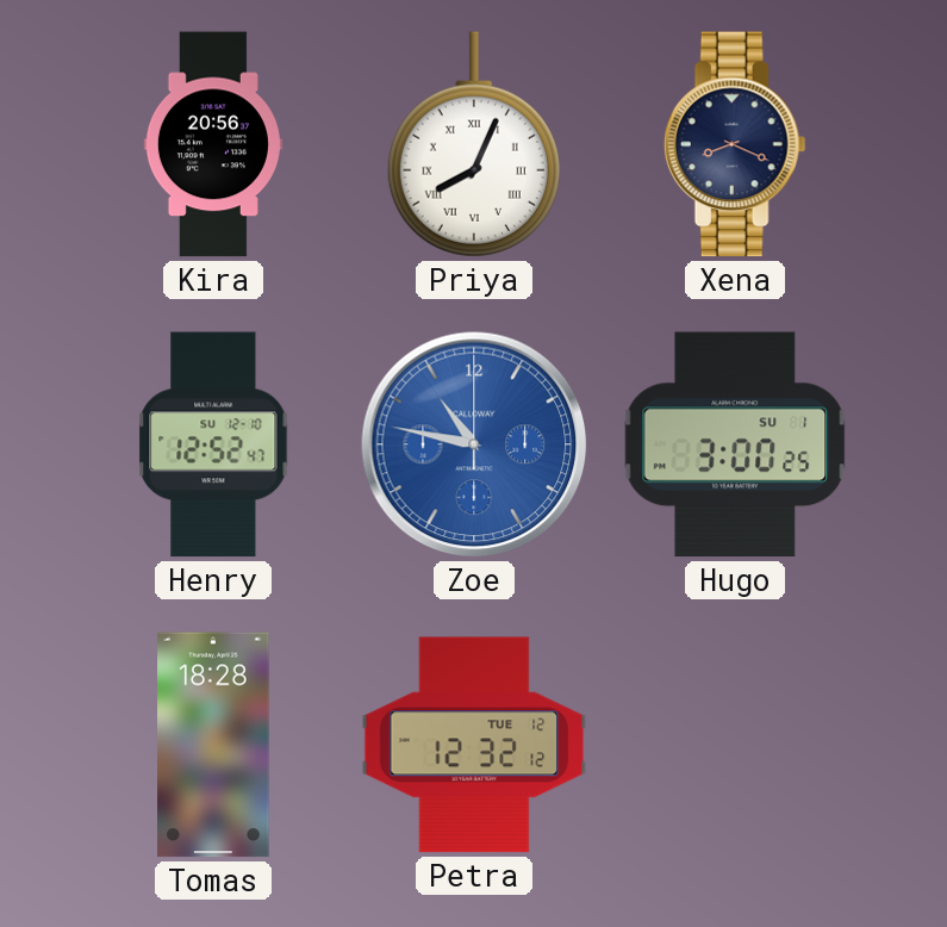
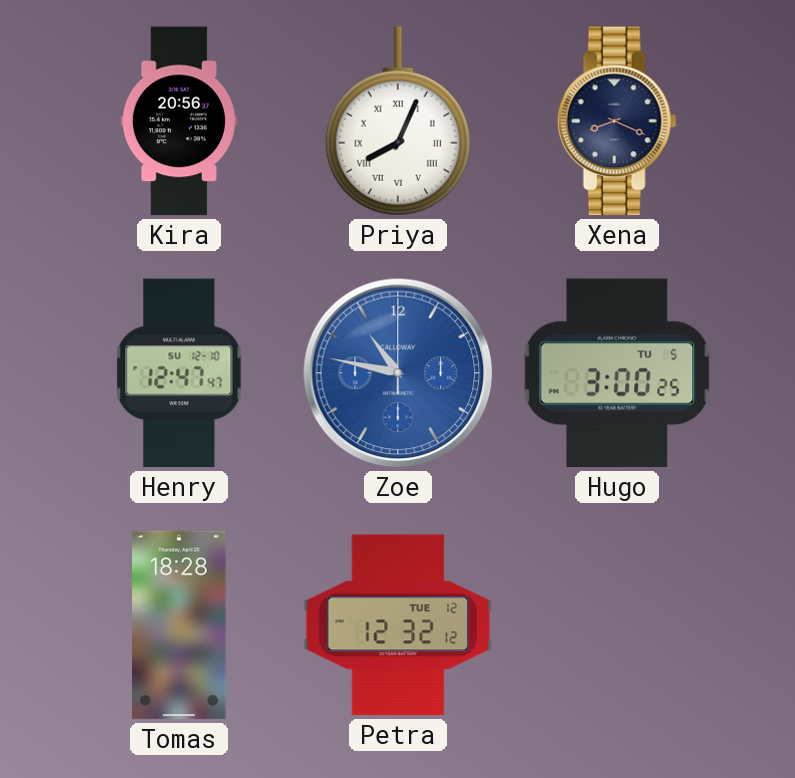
Henry: 12:52 -> 12:47 (179, 373)
Hugo date: SU 1 -> TU 5 (617, 373)
